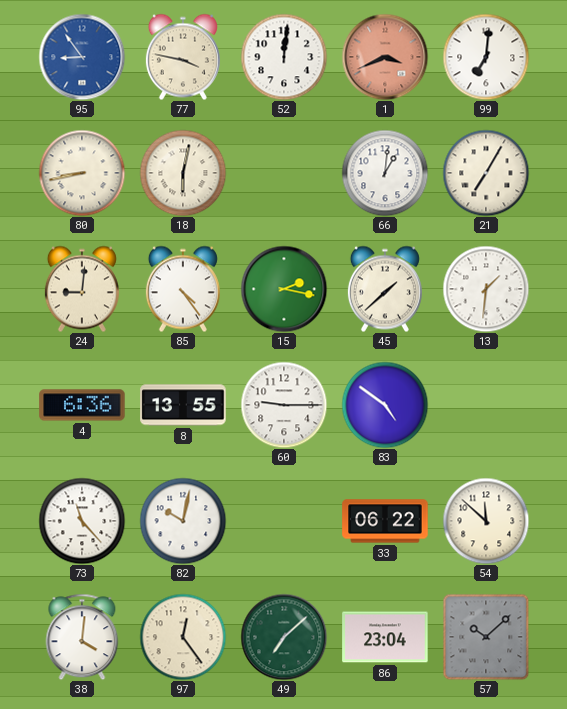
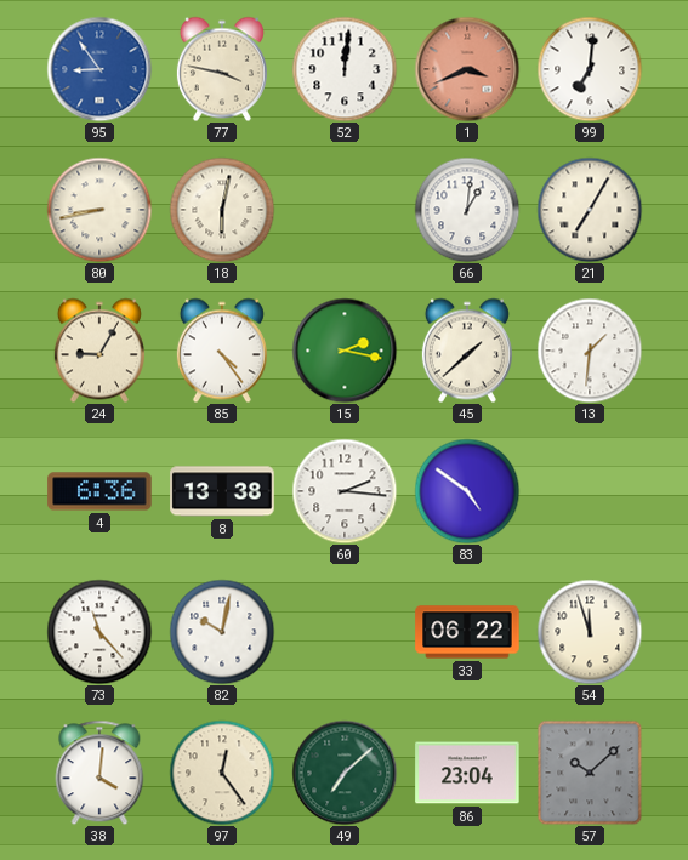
24: 9:01 -> 9:05 (99, 351)
8: 13:55 -> 13:38 (222, 491)
60: 9:15 -> 2:16 (345, 491)
54: 11:52 -> 11:57 (590, 632)
